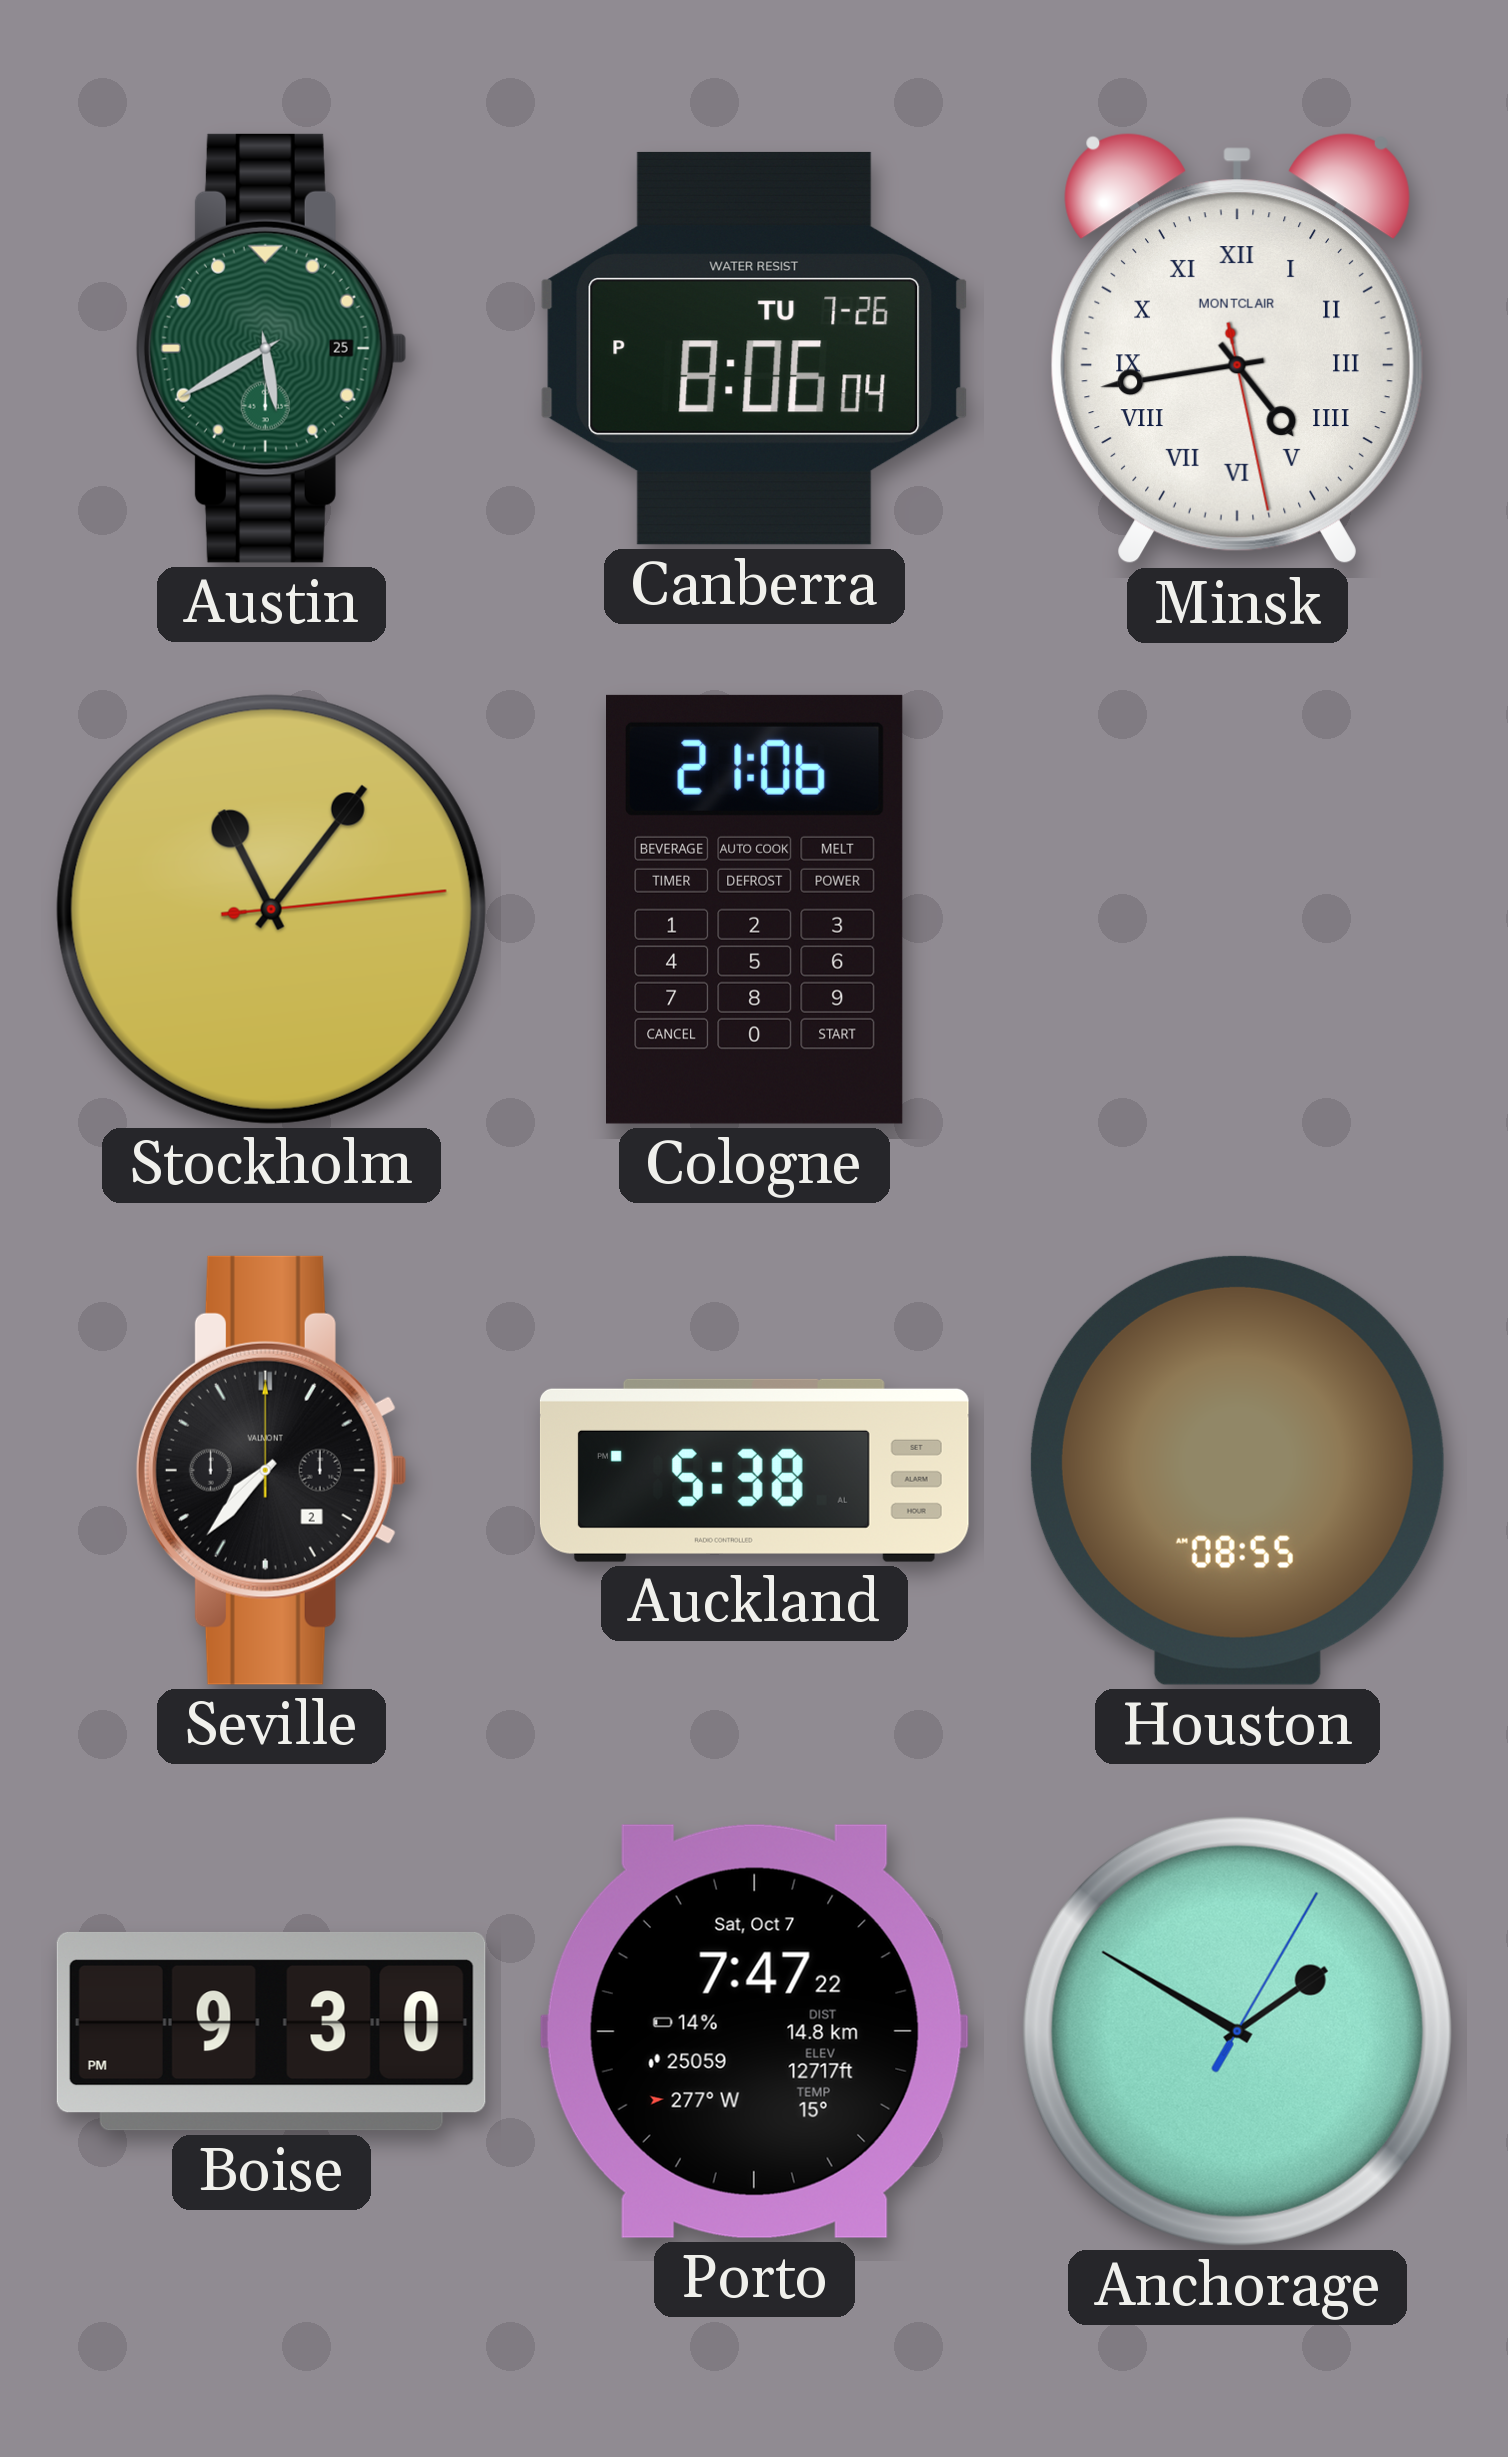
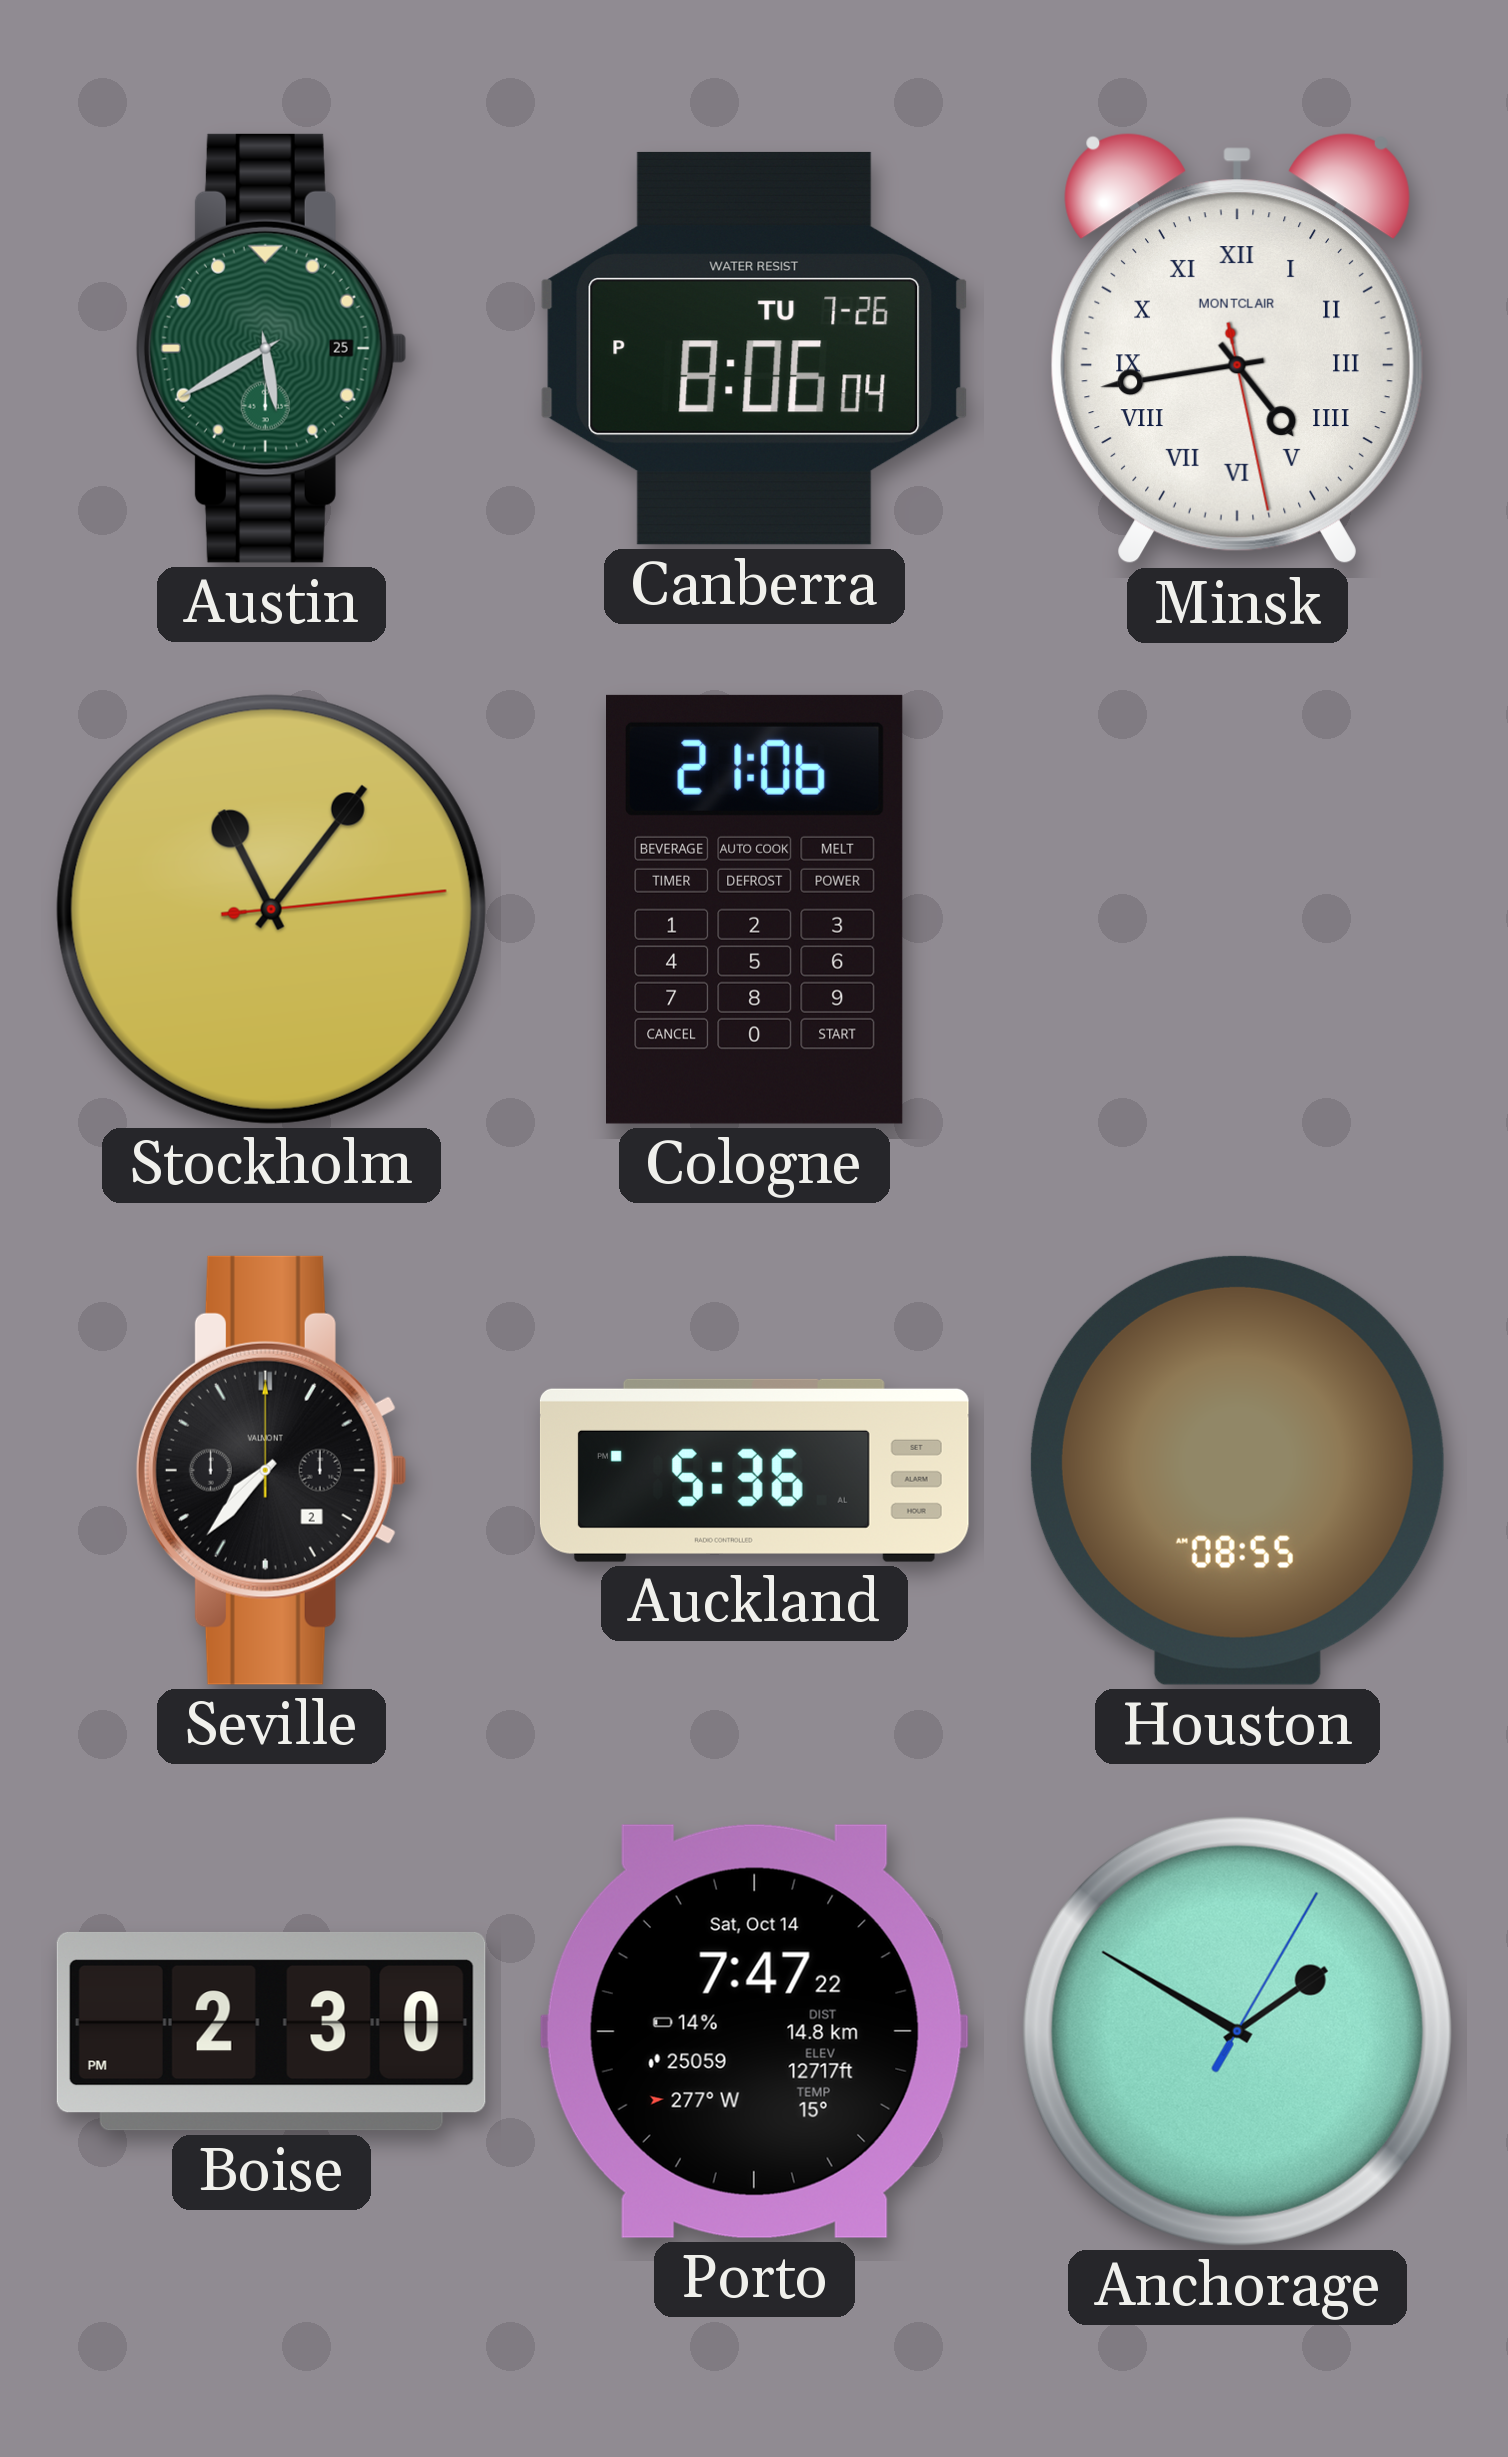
Auckland: 5:38 -> 5:36 (754, 1470)
Boise: 9:30 -> 2:30 (271, 2031)
Porto date: Sat, Oct 7 -> Sat, Oct 14 (754, 2031)
